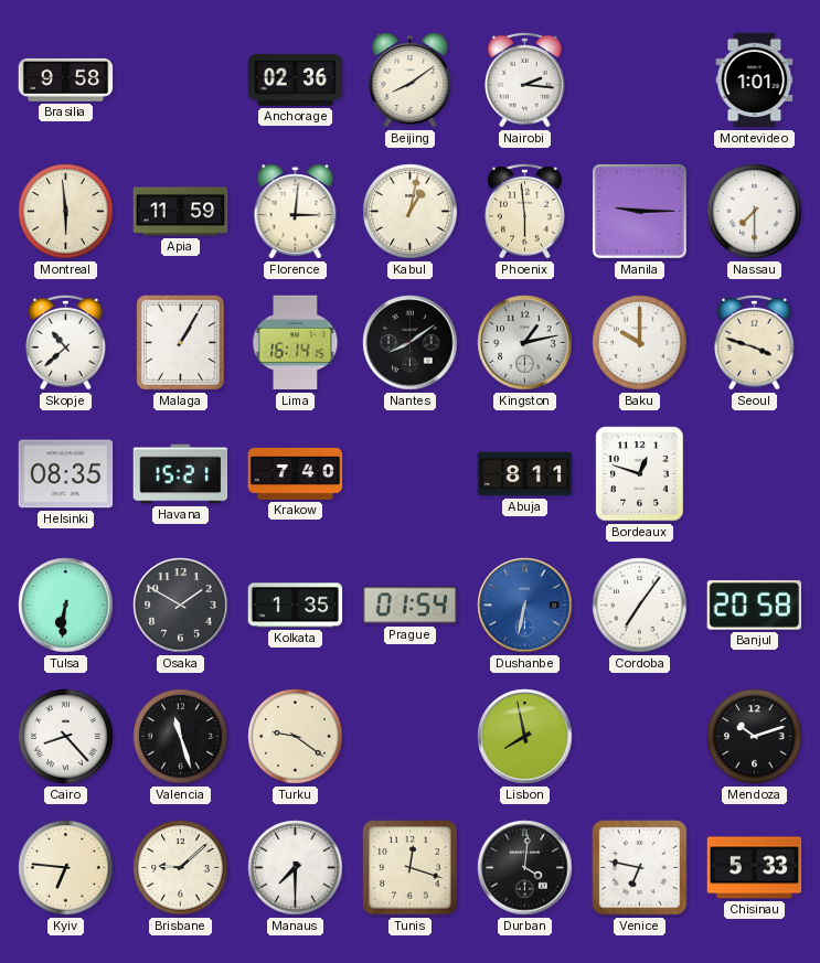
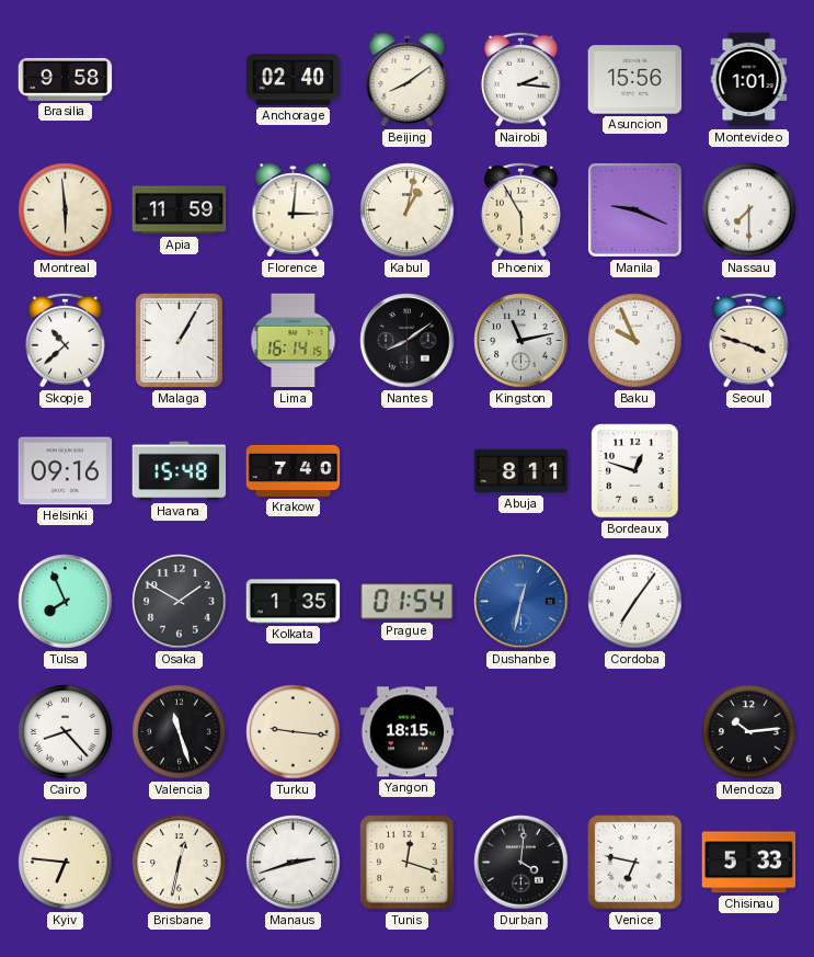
Anchorage: 02:36 -> 02:40 (294, 80)
Asuncion: none -> 15:56 (635, 80)
Phoenix: 5:59 -> 5:55 (521, 209)
Manila: 9:15 -> 9:19 (634, 209)
Kingston: 1:13 -> 11:13 (521, 341)
Baku: 10:00 -> 9:56 (635, 341)
Helsinki: 08:35 -> 09:16 (66, 471)
Havana: 15:21 -> 15:48 (180, 471)
Tulsa: 6:31 -> 7:56 (66, 602)
Dushanbe: 6:32 -> 12:32 (521, 602)
Banjul: 20:58 -> none (755, 606)
Turku: 9:21 -> 9:16 (294, 732)
Yangon: none -> 18:15 (408, 732)
Lisbon: 7:58 -> none (525, 737)
Mendoza: 10:12 -> 10:14 (749, 732)
Brisbane: 9:08 -> 12:32 (180, 863)
Manaus: 7:30 -> 2:42 (294, 863)
